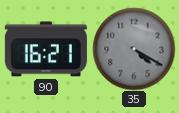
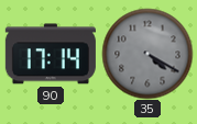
90: 16:21 -> 17:14 (51, 54)
